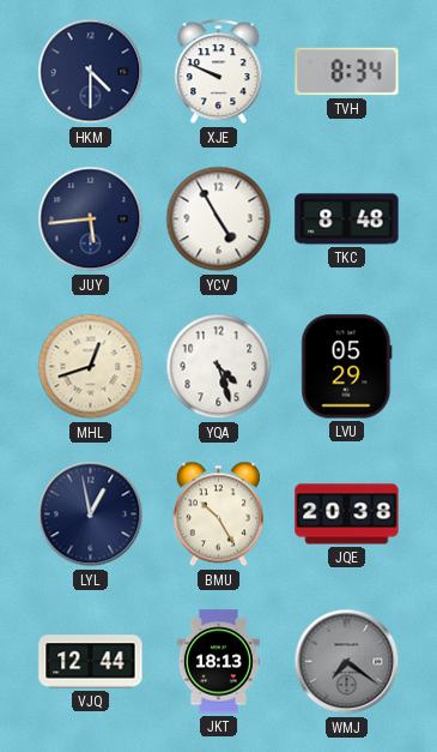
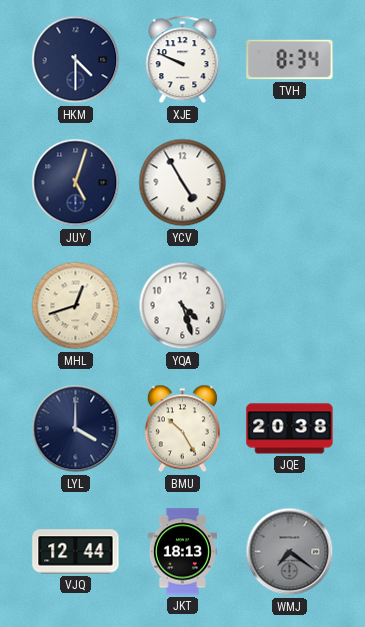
JUY: 5:44 -> 5:03 (76, 183)
TKC: 8:48 -> none (347, 219)
LVU: 05:29 -> none (347, 367)
LYL: 12:58 -> 4:00 (76, 429)
